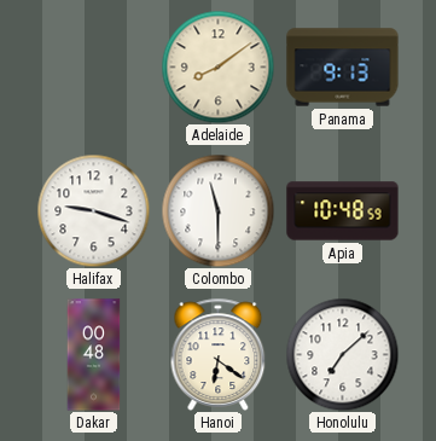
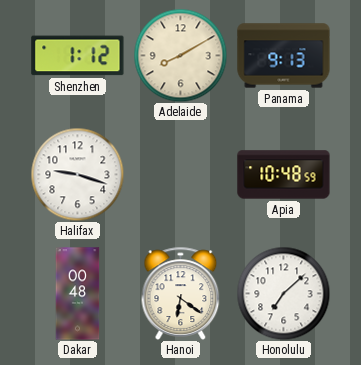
Shenzhen: none -> 1:12 (78, 56)
Adelaide: 8:09 -> 8:10 (180, 55)
Colombo: 11:30 -> none (217, 210)
